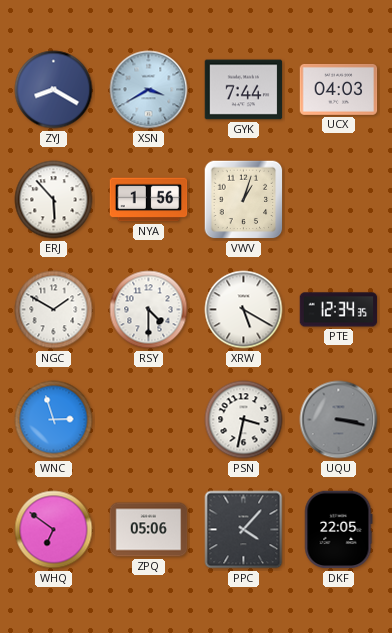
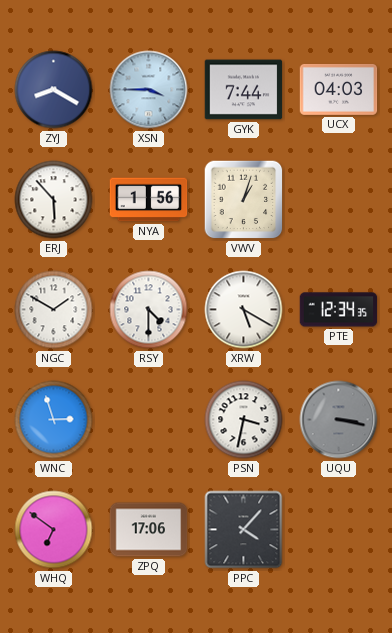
XSN: 3:40 -> 3:45 (149, 90)
ZPQ: 05:06 -> 17:06 (149, 530)
DKF: 22:05 -> none (339, 530)
